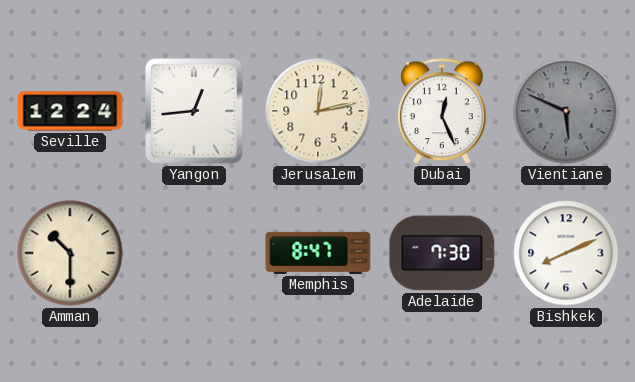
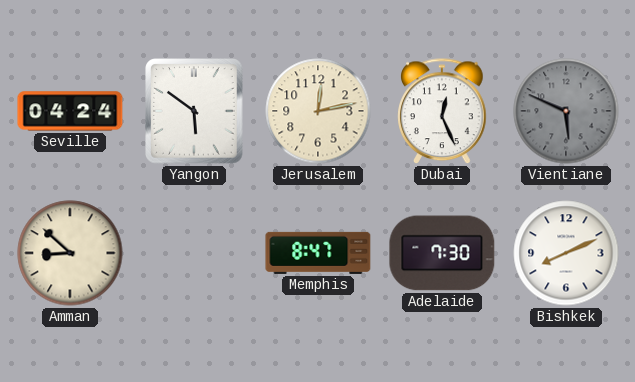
Seville: 12:24 -> 04:24 (70, 111)
Yangon: 12:44 -> 5:51 (194, 111)
Amman: 10:30 -> 8:52 (70, 253)
